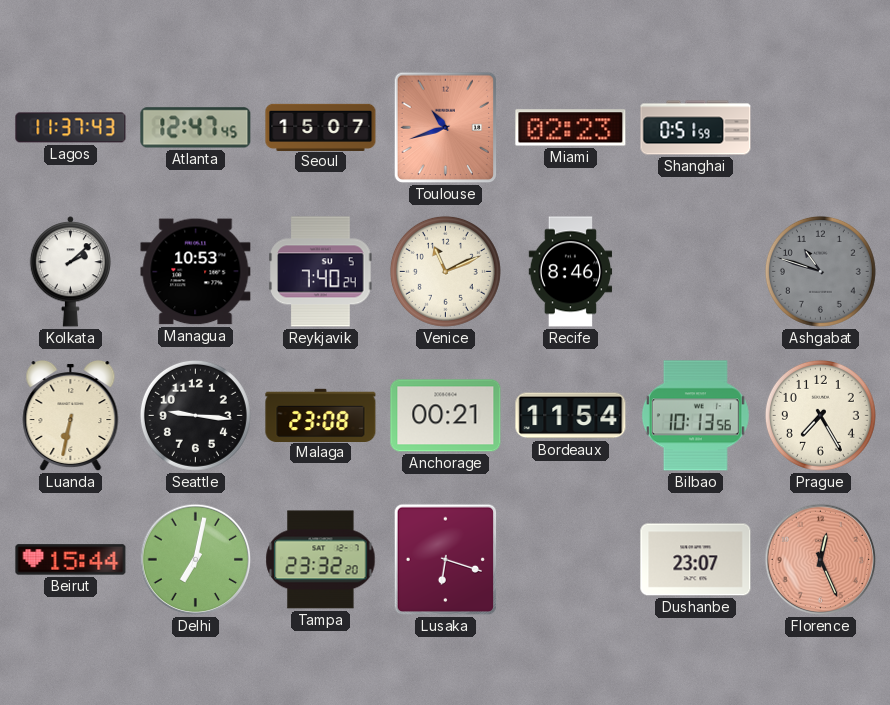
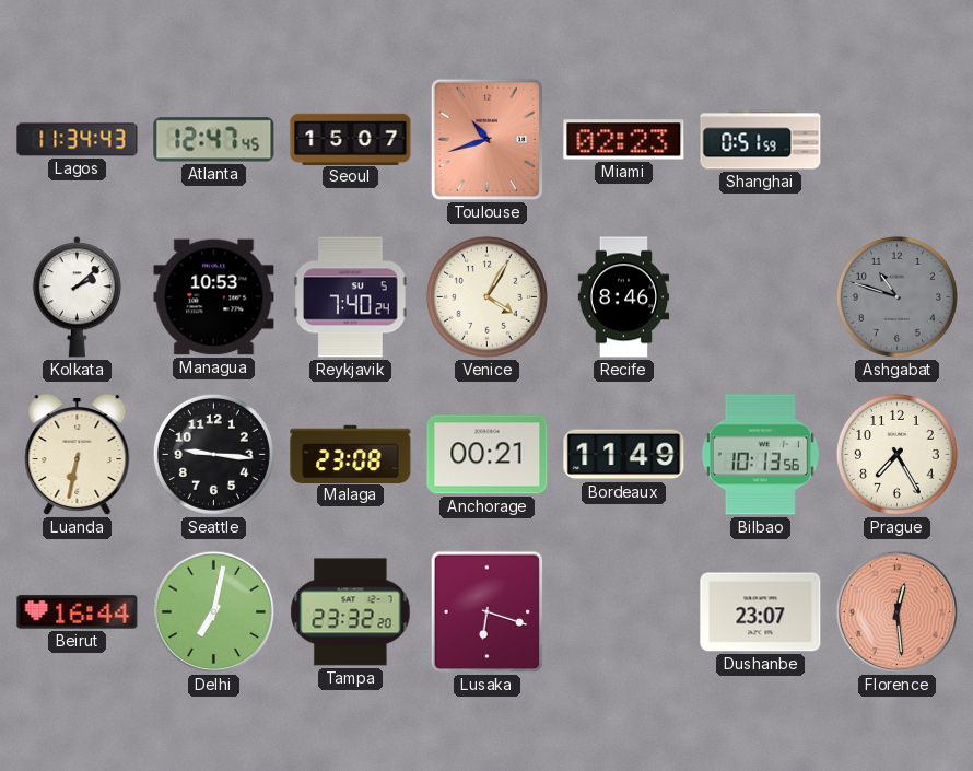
Lagos: 11:37 -> 11:34 (78, 140)
Venice: 11:11 -> 4:05 (486, 296)
Bordeaux: 11:54 -> 11:49 (624, 455)
Beirut: 15:44 -> 16:44 (78, 612)
Florence: 12:26 -> 12:29 (898, 612)
